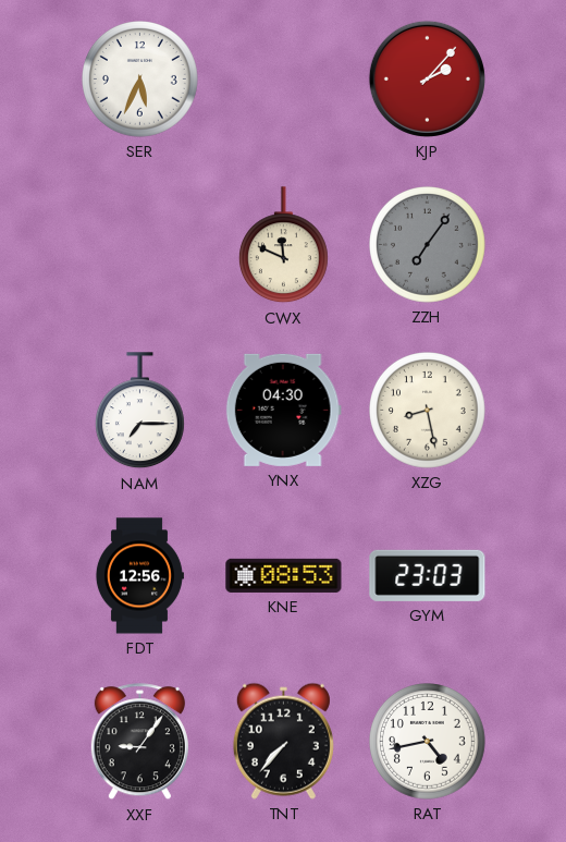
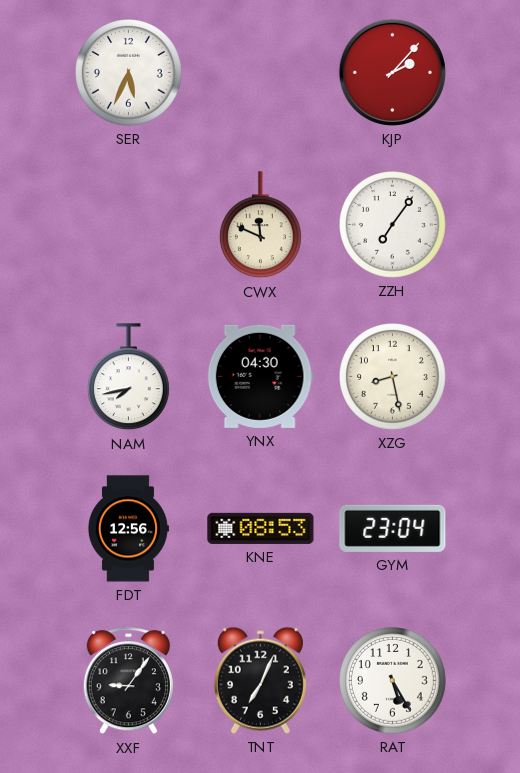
ZZH dial: grey -> white (393, 225)
NAM: 7:15 -> 7:43 (128, 377)
GYM: 23:03 -> 23:04 (393, 528)
TNT: 7:37 -> 7:04 (260, 680)
RAT: 4:43 -> 5:25 (393, 681)
